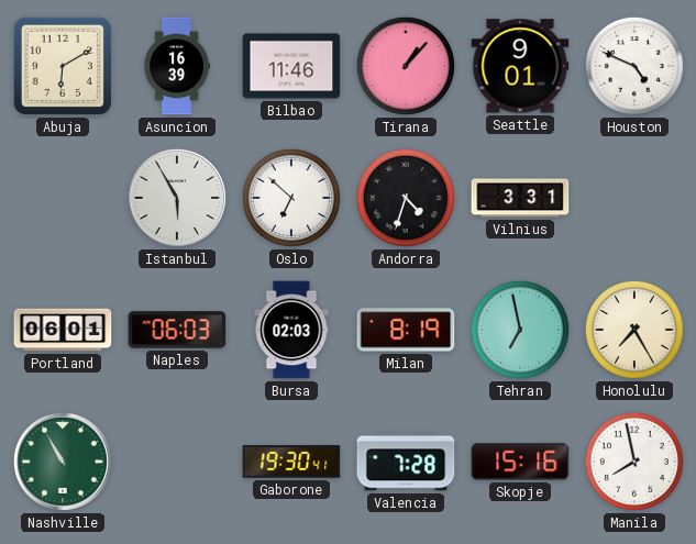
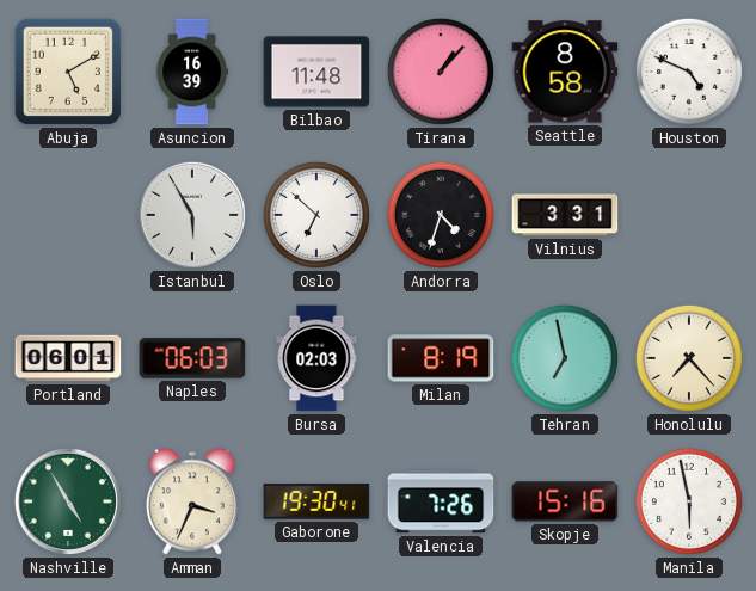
Abuja: 6:10 -> 5:10 (68, 72)
Bilbao: 11:46 -> 11:48 (316, 72)
Seattle: 9:01 -> 8:58 (565, 72)
Honolulu: 7:25 -> 7:23 (689, 358)
Nashville: 10:55 -> 4:55 (68, 501)
Amman: none -> 3:34 (192, 501)
Valencia: 7:28 -> 7:26 (441, 501)
Manila: 7:58 -> 5:58 (689, 501)
